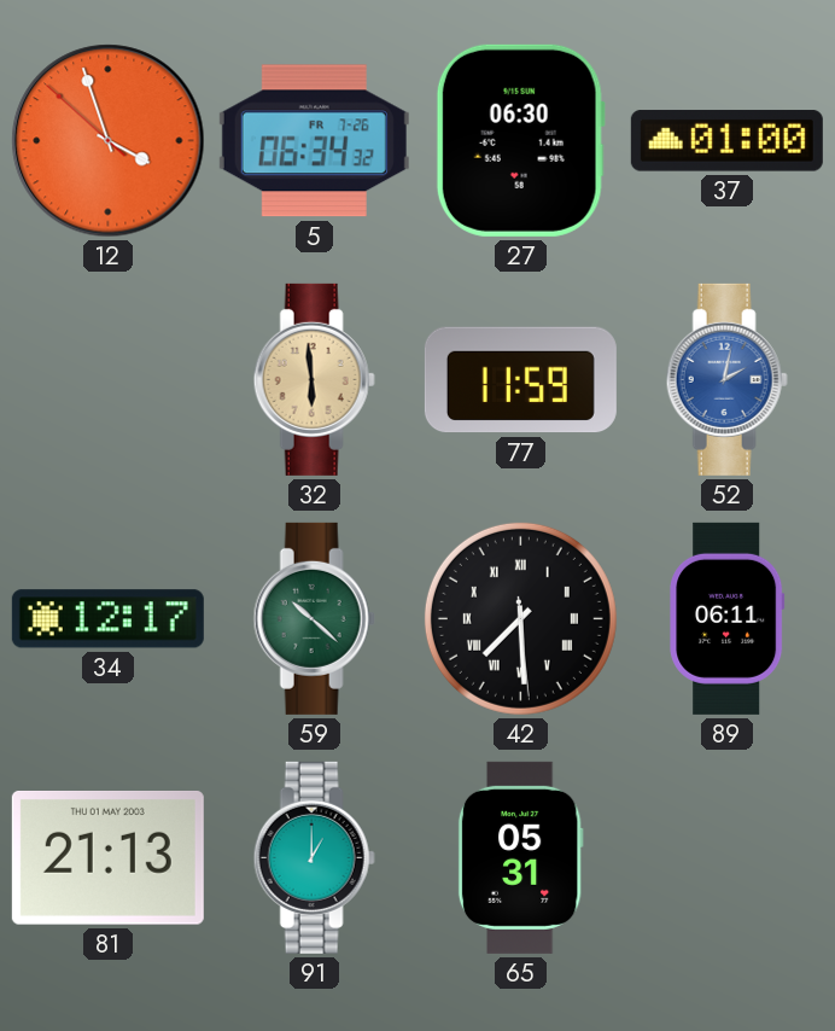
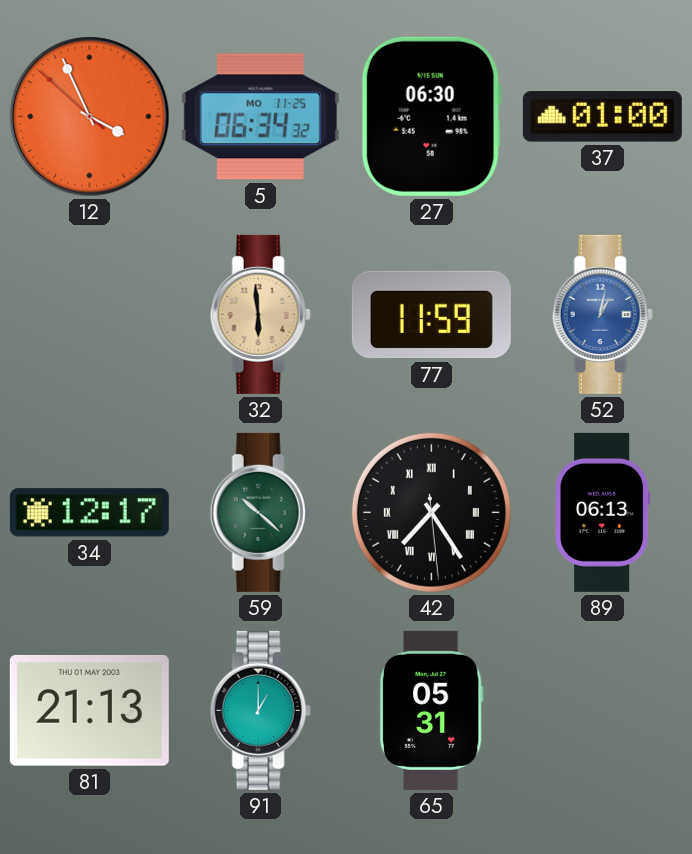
12: 3:56 -> 3:55 (90, 117)
5 date: FR 7-26 -> MO 11-25 (260, 117)
52: 2:02 -> 1:02 (602, 314)
42: 7:29 -> 7:24 (431, 512)
89: 06:11 -> 06:13 (603, 512)
